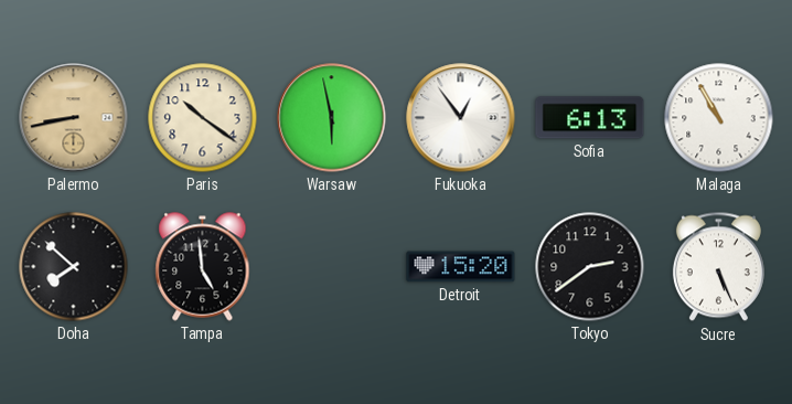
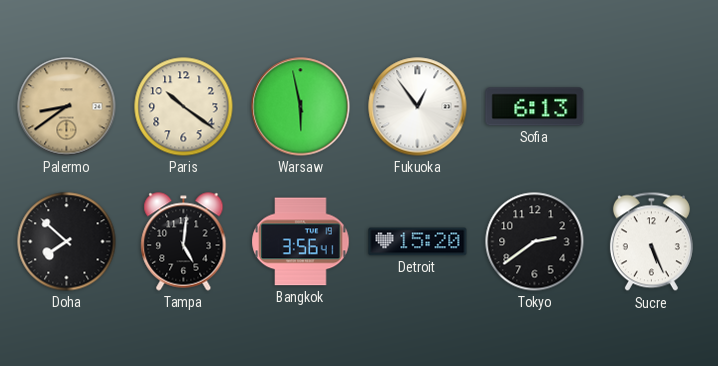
Palermo: 8:43 -> 8:39 (67, 107)
Malaga: 10:55 -> none (719, 118)
Tampa: 4:59 -> 5:01 (184, 242)
Bangkok: none -> 3:56 (301, 242)
